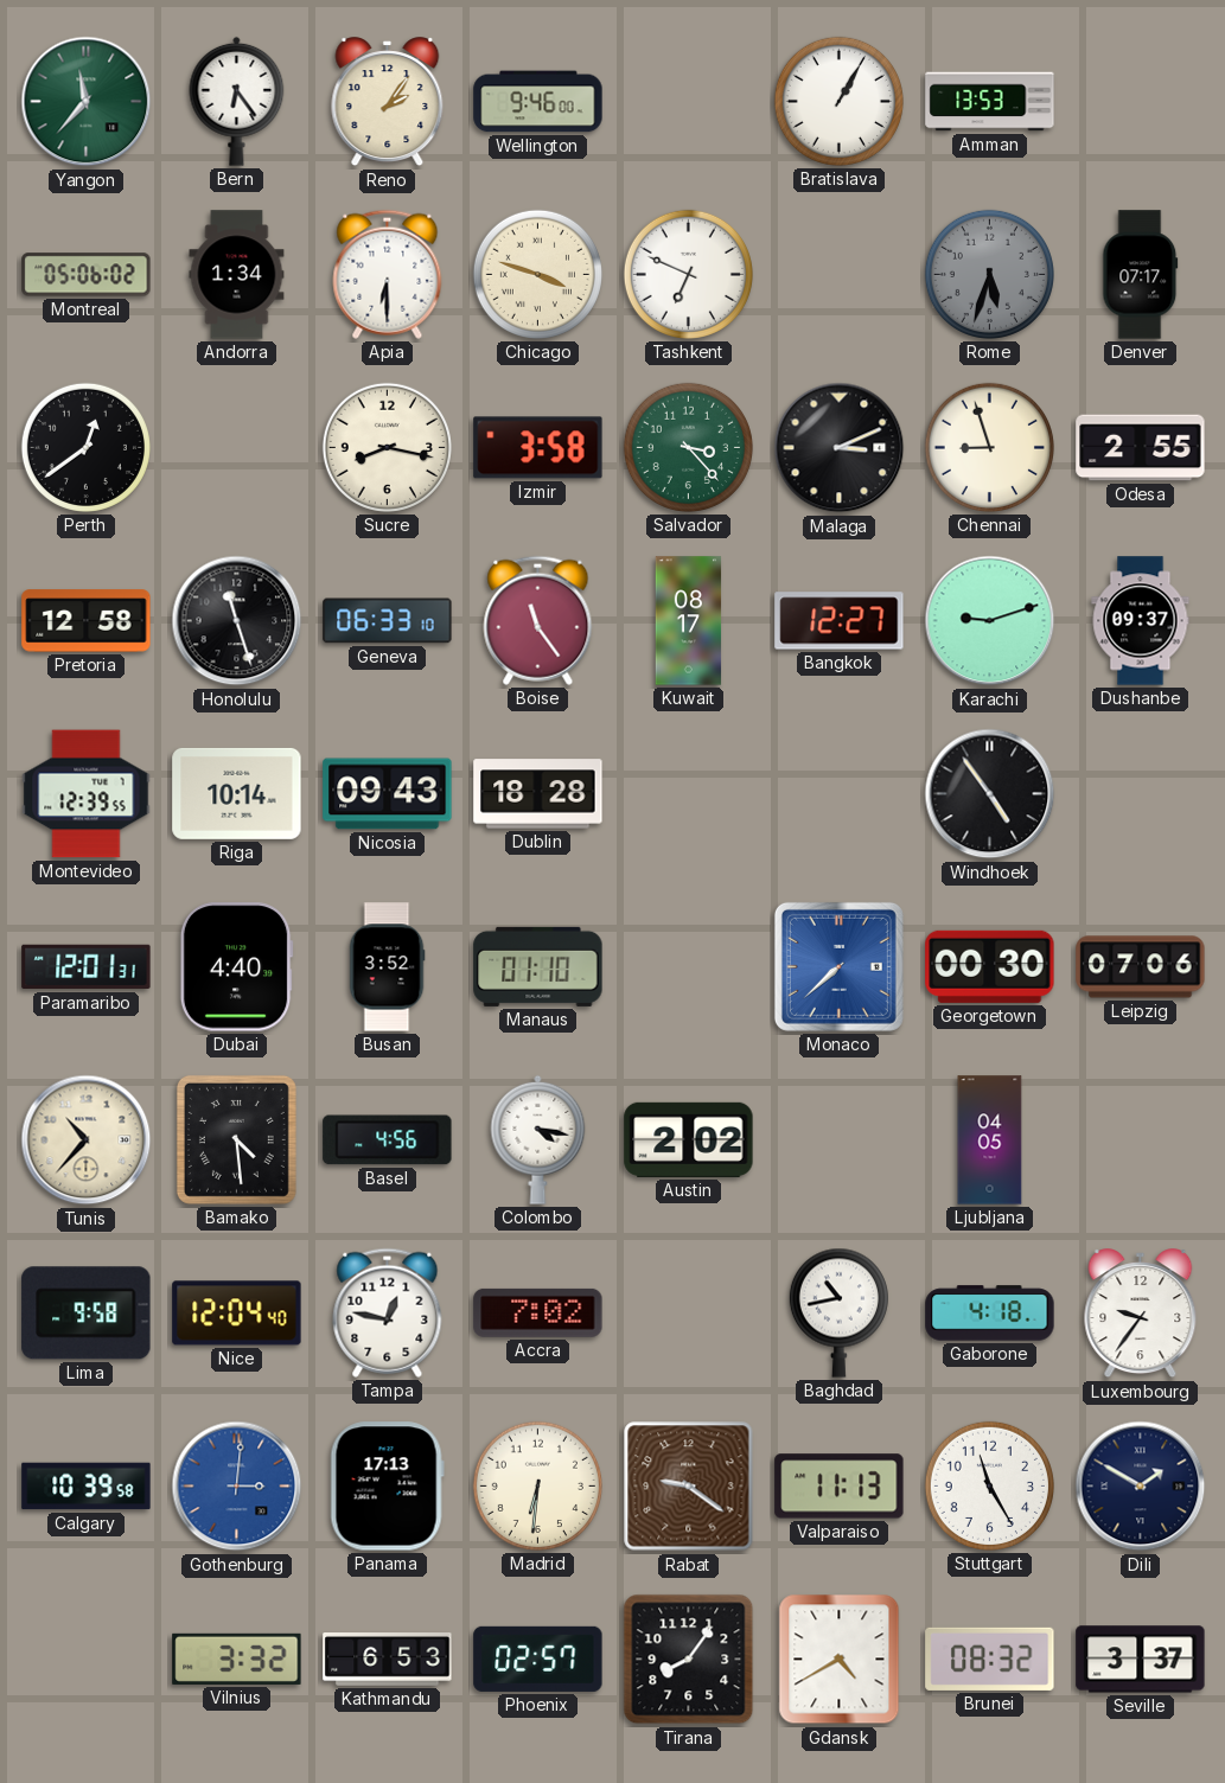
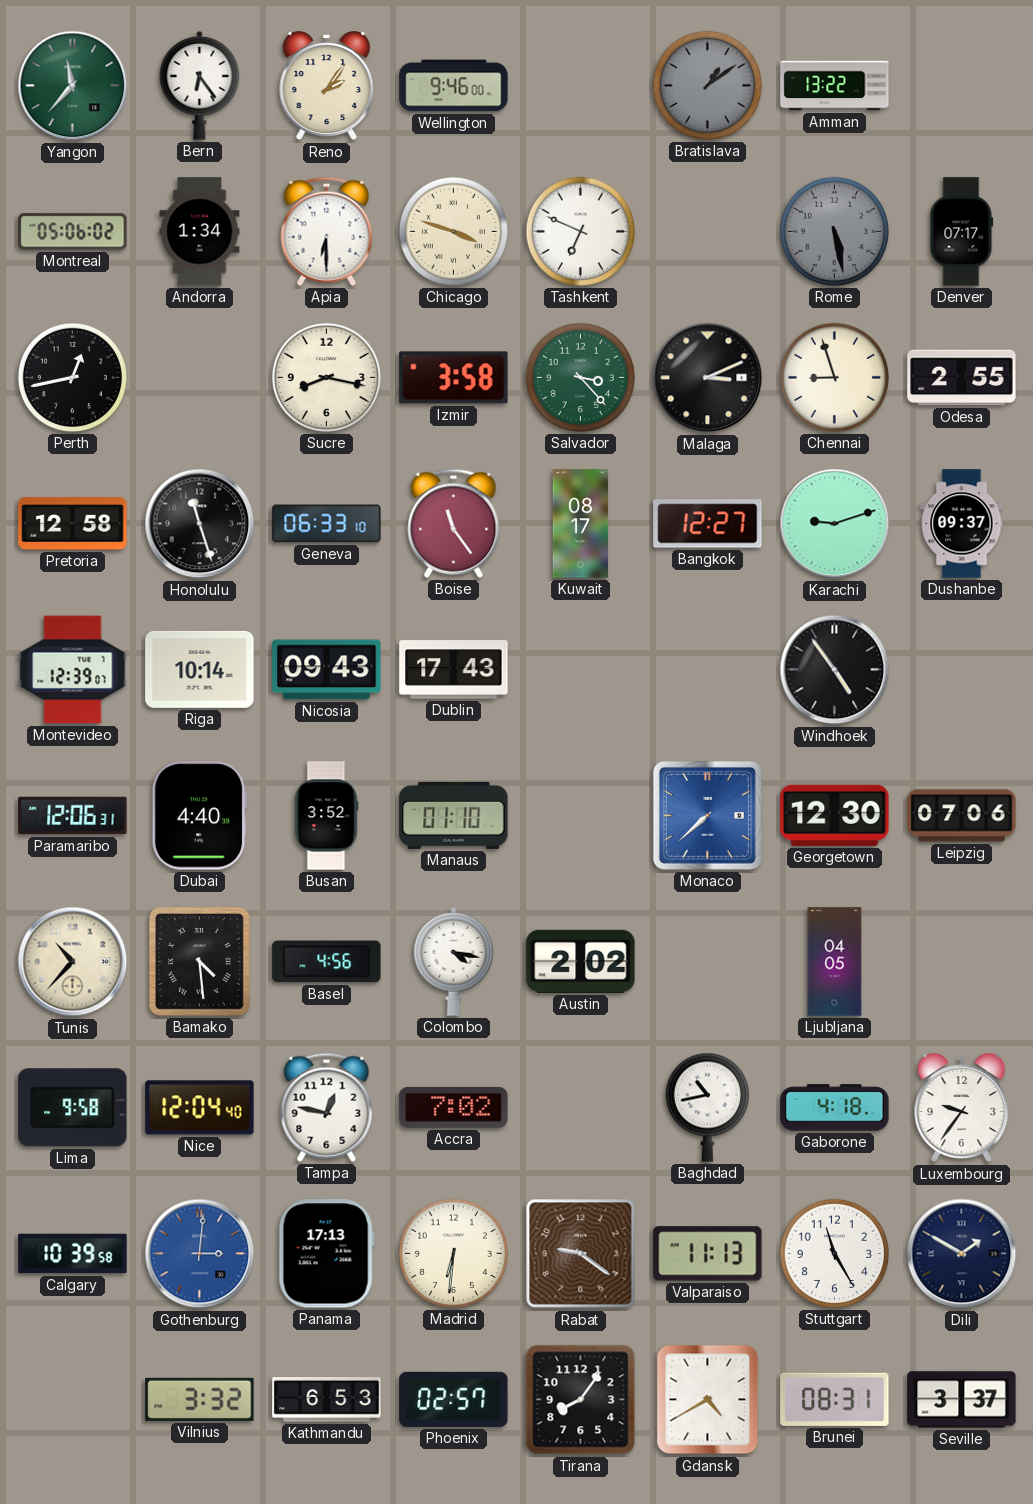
Bratislava: 1:05 -> 1:09 (707, 85)
Bratislava dial: white -> grey (707, 85)
Amman: 13:53 -> 13:22 (835, 86)
Rome: 5:33 -> 5:28 (834, 231)
Perth: 12:39 -> 12:43 (72, 377)
Montevideo: 12:39:55 -> 12:39:07 (73, 670)
Dublin: 18:28 -> 17:43 (454, 670)
Paramaribo: 12:01 -> 12:06 (73, 816)
Georgetown: 00:30 -> 12:30 (835, 815)
Brunei: 08:32 -> 08:31 (835, 1399)
